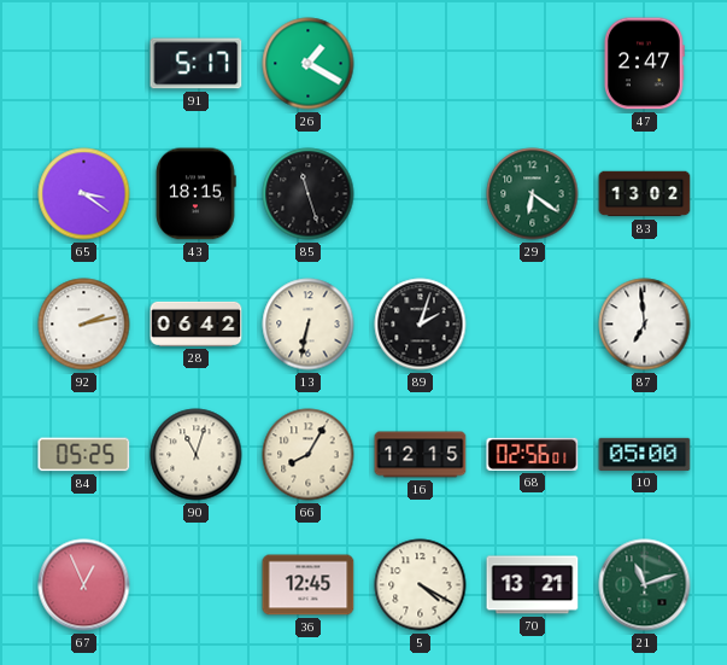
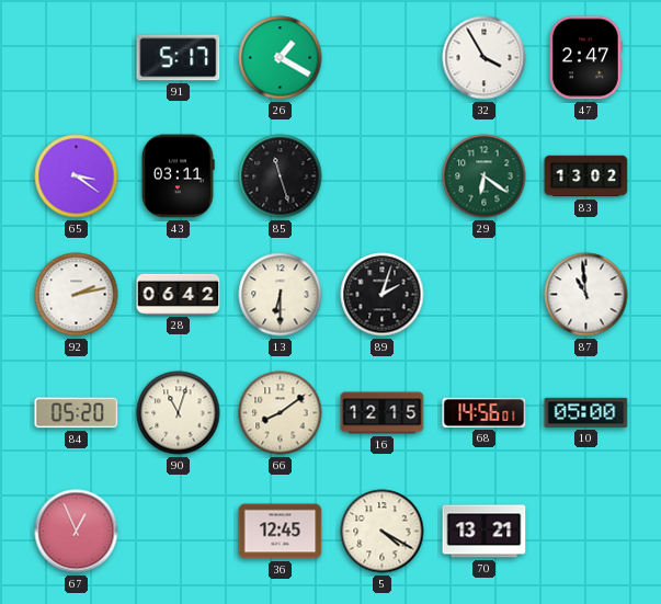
32: none -> 3:55 (485, 58)
43: 18:15 -> 03:11 (178, 176)
13: 6:32 -> 6:30 (281, 295)
87: 6:59 -> 10:59 (586, 295)
84: 05:25 -> 05:20 (77, 413)
66: 8:05 -> 8:09 (281, 413)
68: 02:56 -> 14:56 (485, 412)
21: 11:12 -> none (645, 585)
